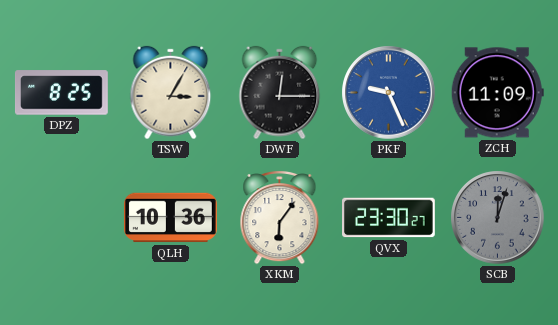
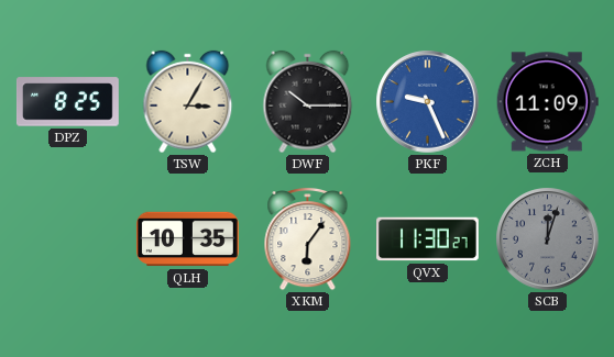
DWF: 12:15 -> 10:15 (308, 102)
QLH: 10:36 -> 10:35 (188, 239)
QVX: 23:30 -> 11:30 (428, 239)
